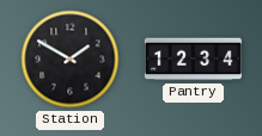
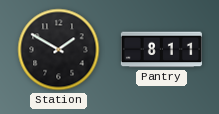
Pantry: 12:34 -> 8:11 (161, 50)
